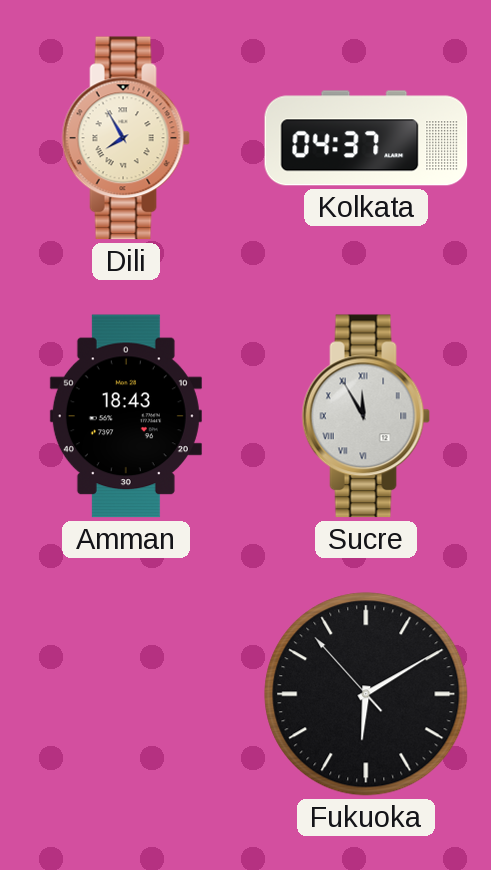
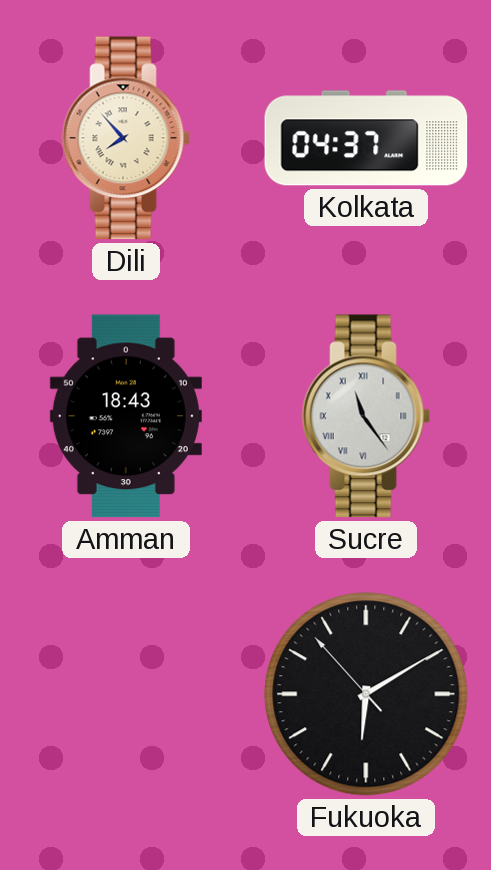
Dili: 7:55 -> 7:53 (126, 138)
Sucre: 11:55 -> 11:24 (366, 416)
